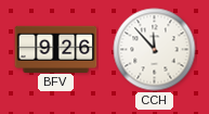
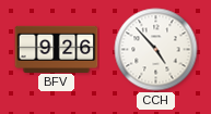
CCH: 11:53 -> 4:53 (156, 50)
